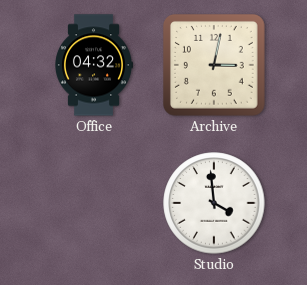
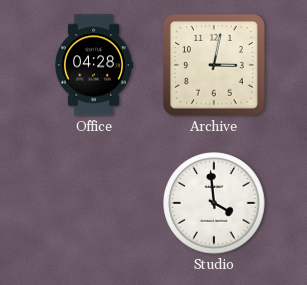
Office: 04:32 -> 04:28 (93, 65)
